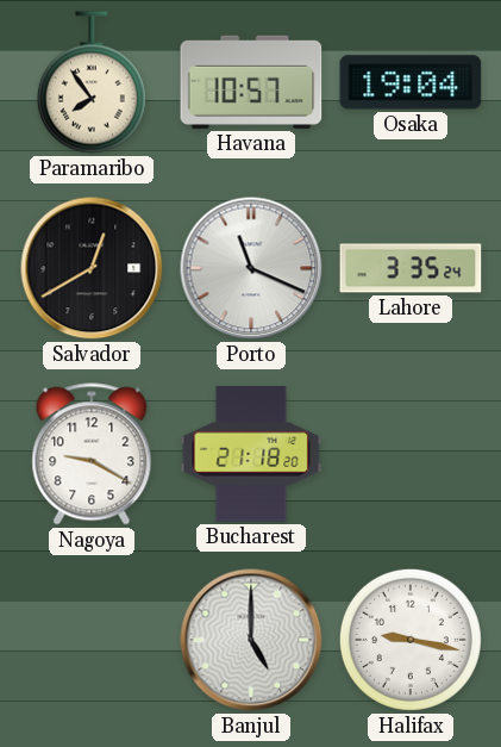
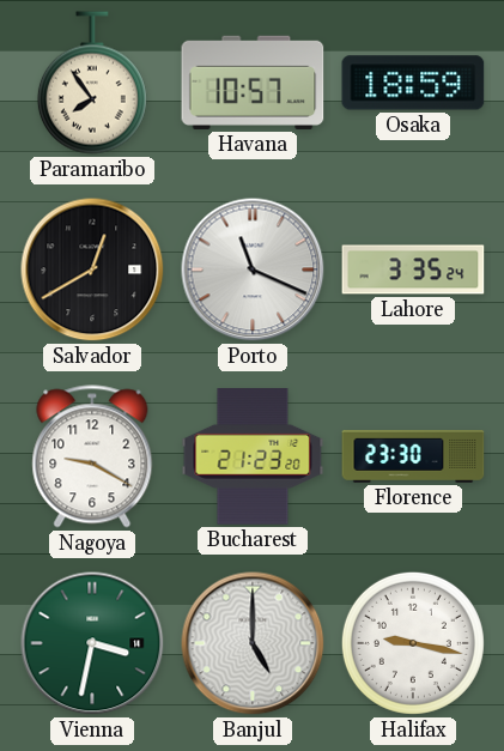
Osaka: 19:04 -> 18:59 (413, 83)
Bucharest: 21:18 -> 21:23 (253, 458)
Florence: none -> 23:30 (413, 456)
Vienna: none -> 3:32 (92, 643)
